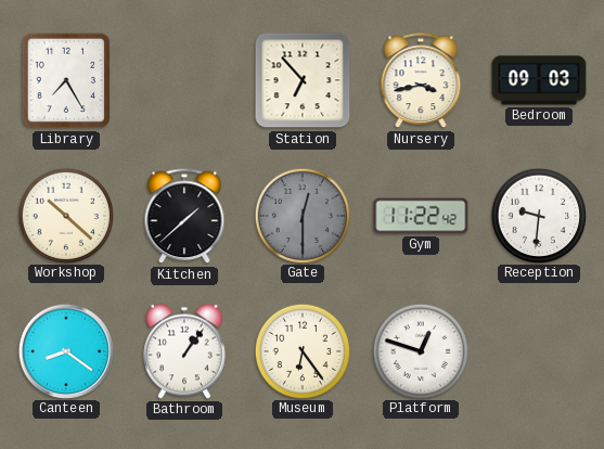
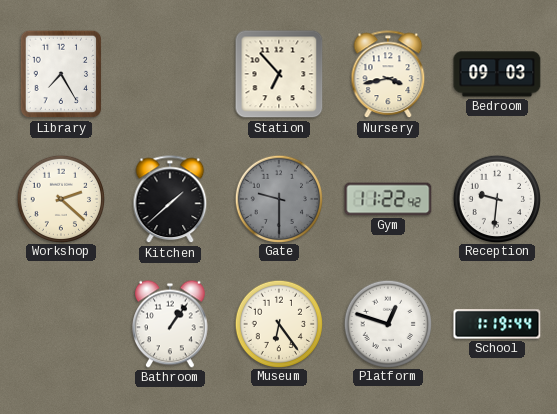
Workshop: 10:22 -> 2:22 (60, 198)
Gate: 12:30 -> 9:30 (278, 198)
Canteen: 8:21 -> none (65, 350)
School: none -> 1:19 (497, 324)
